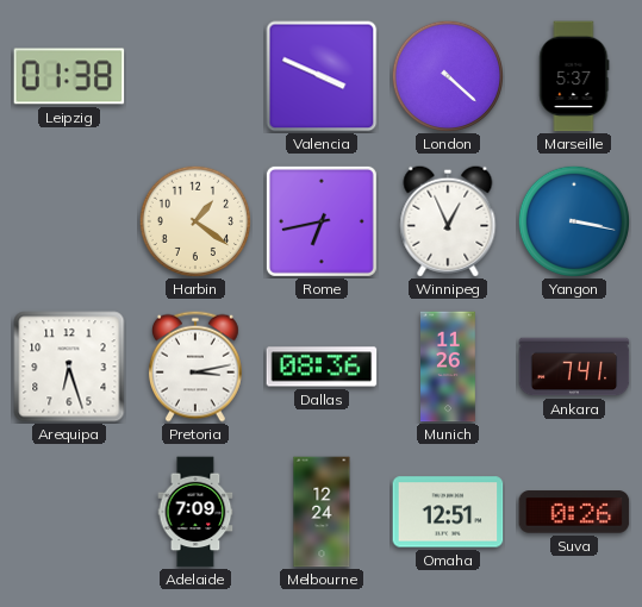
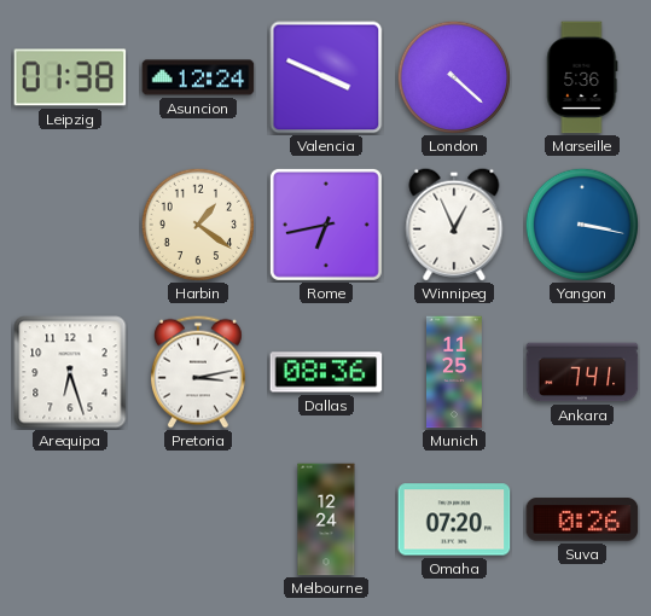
Asuncion: none -> 12:24 (198, 77)
Marseille: 5:37 -> 5:36 (582, 77)
Munich: 11:26 -> 11:25 (455, 372)
Adelaide: 7:09 -> none (195, 512)
Omaha: 12:51 -> 07:20 (454, 519)
